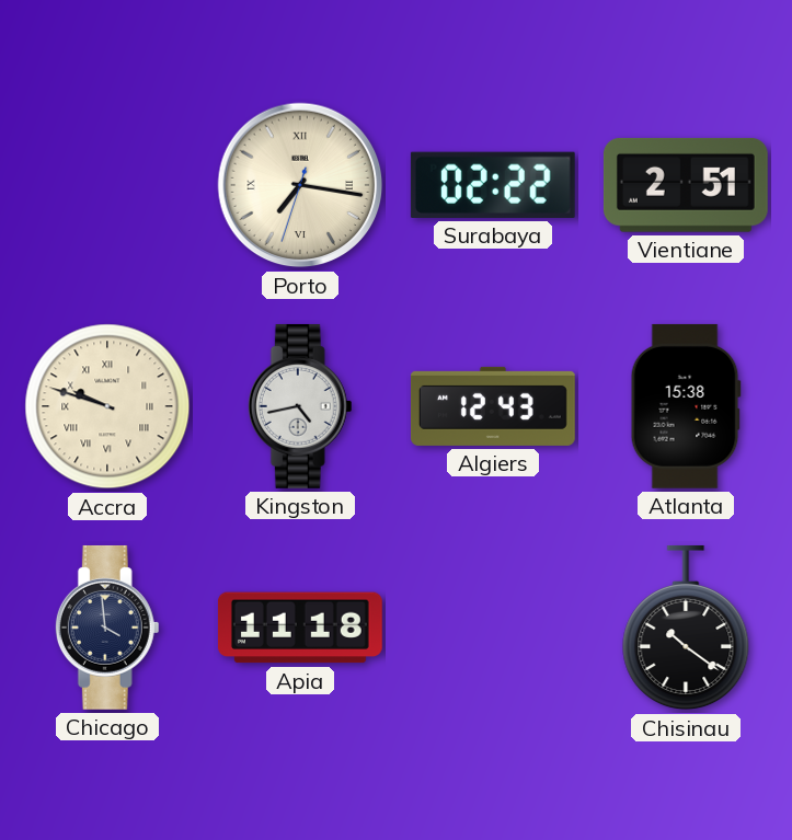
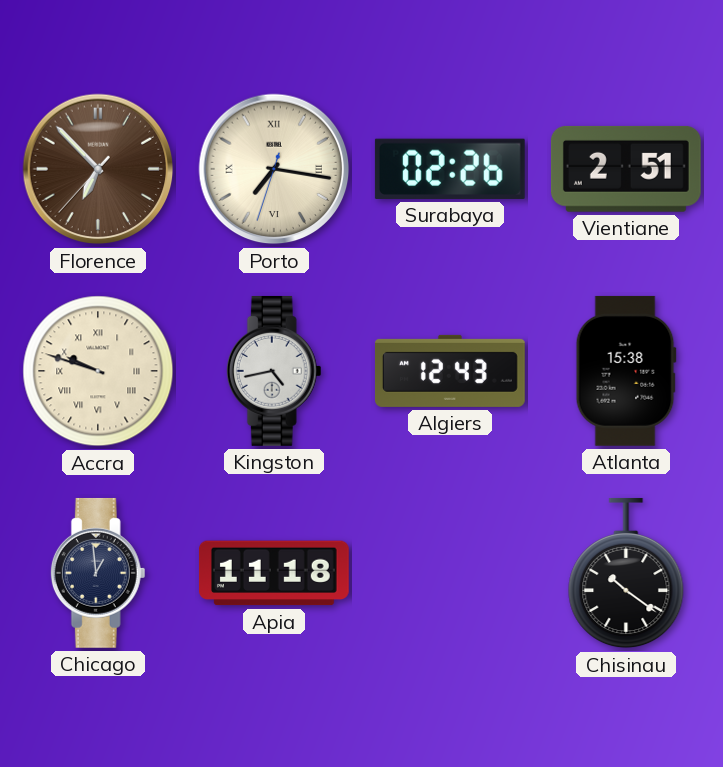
Florence: none -> 6:52 (98, 169)
Surabaya: 02:22 -> 02:26 (450, 169)
Chicago: 3:59 -> 12:59 (98, 573)
